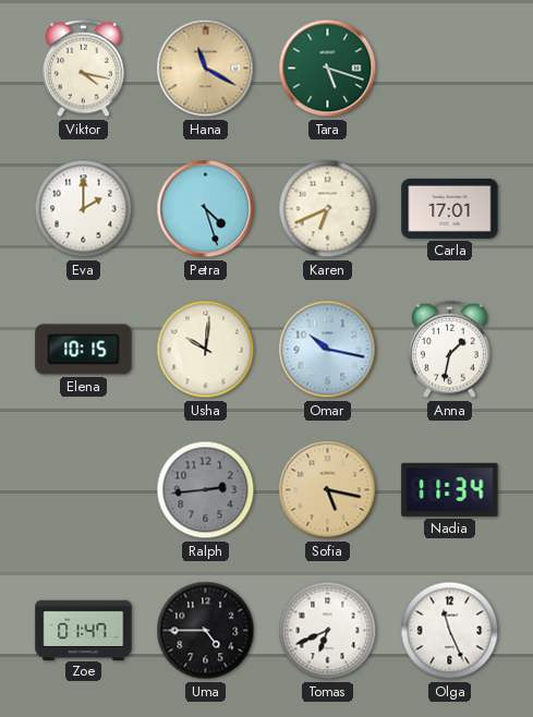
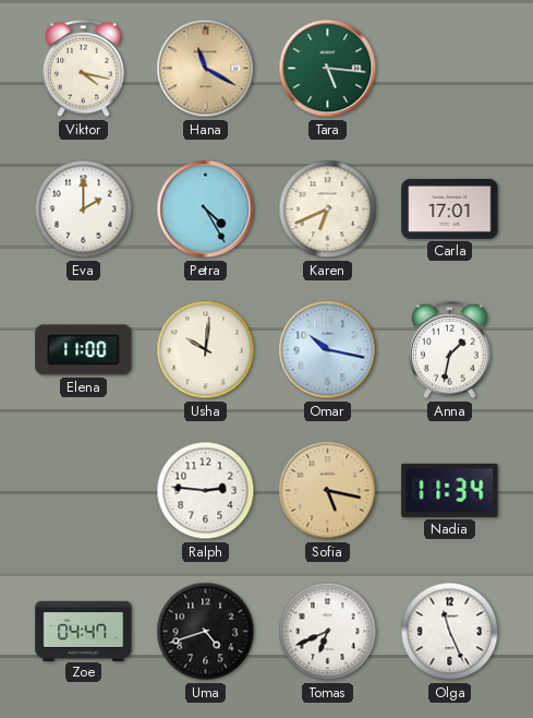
Tara: 5:18 -> 5:16 (328, 69)
Petra: 4:27 -> 4:25 (206, 210)
Elena: 10:15 -> 11:00 (84, 350)
Ralph: 2:44 -> 2:46 (206, 491)
Ralph dial: grey -> white (206, 491)
Zoe: 01:47 -> 04:47 (84, 631)
Uma: 4:45 -> 4:42 (206, 632)
